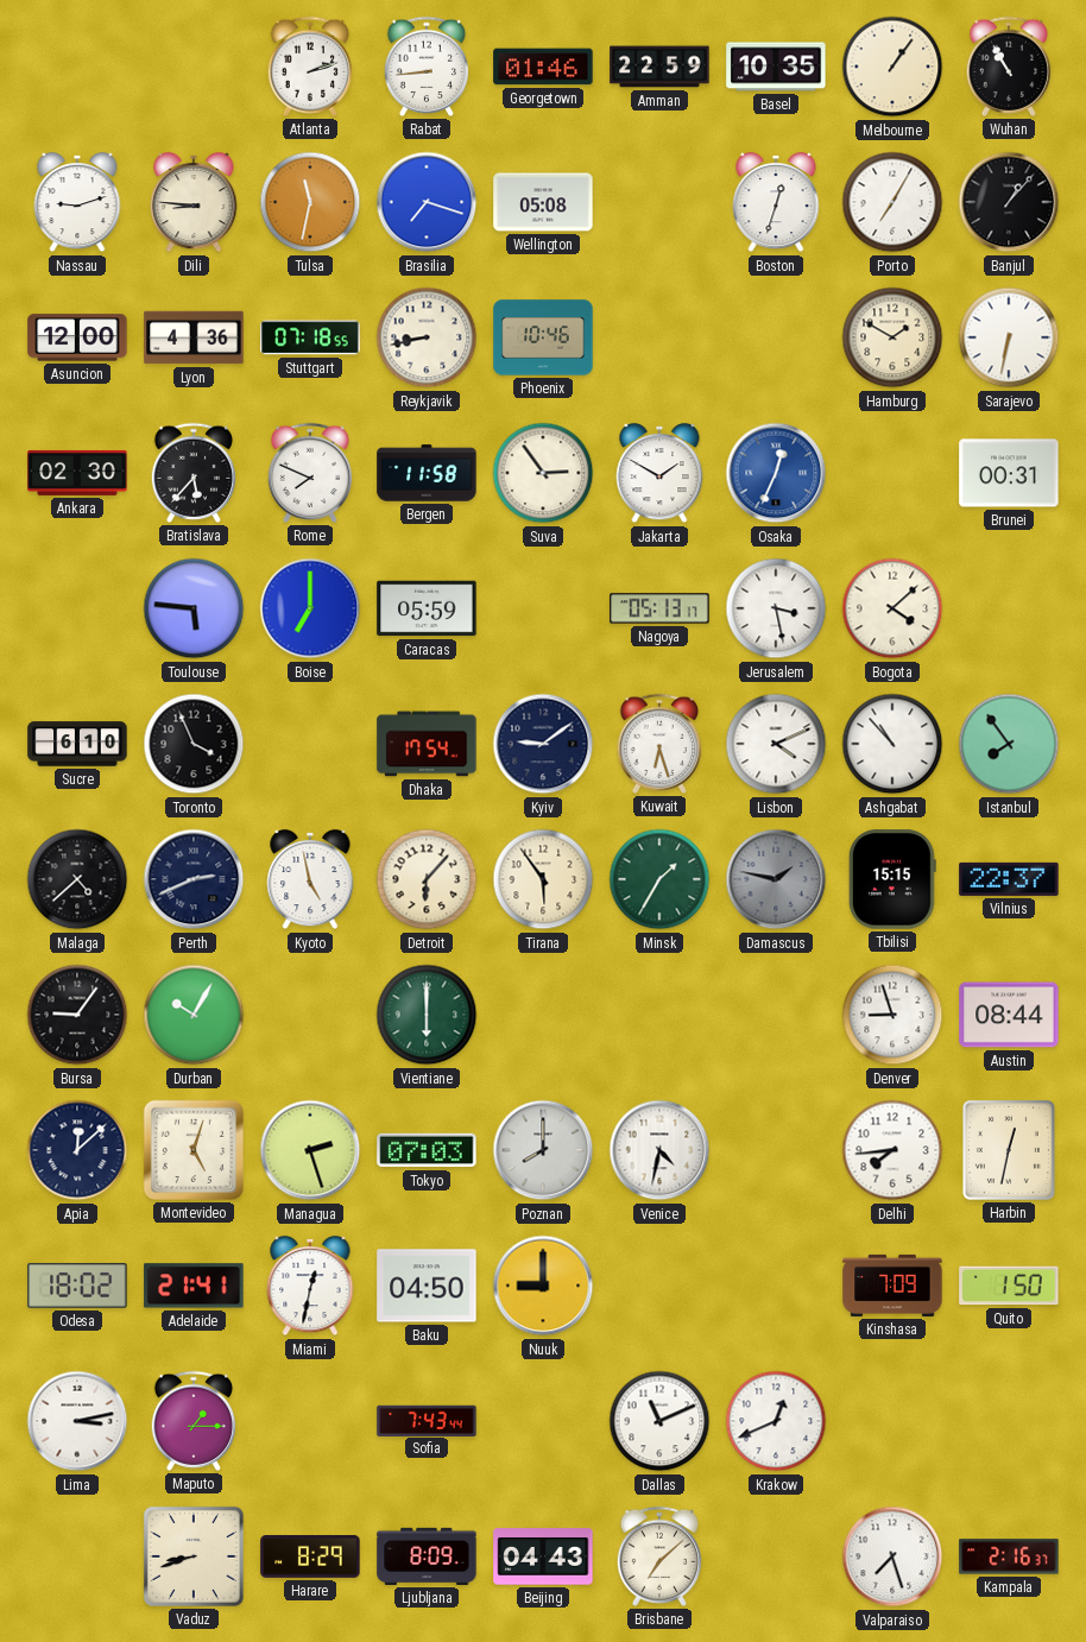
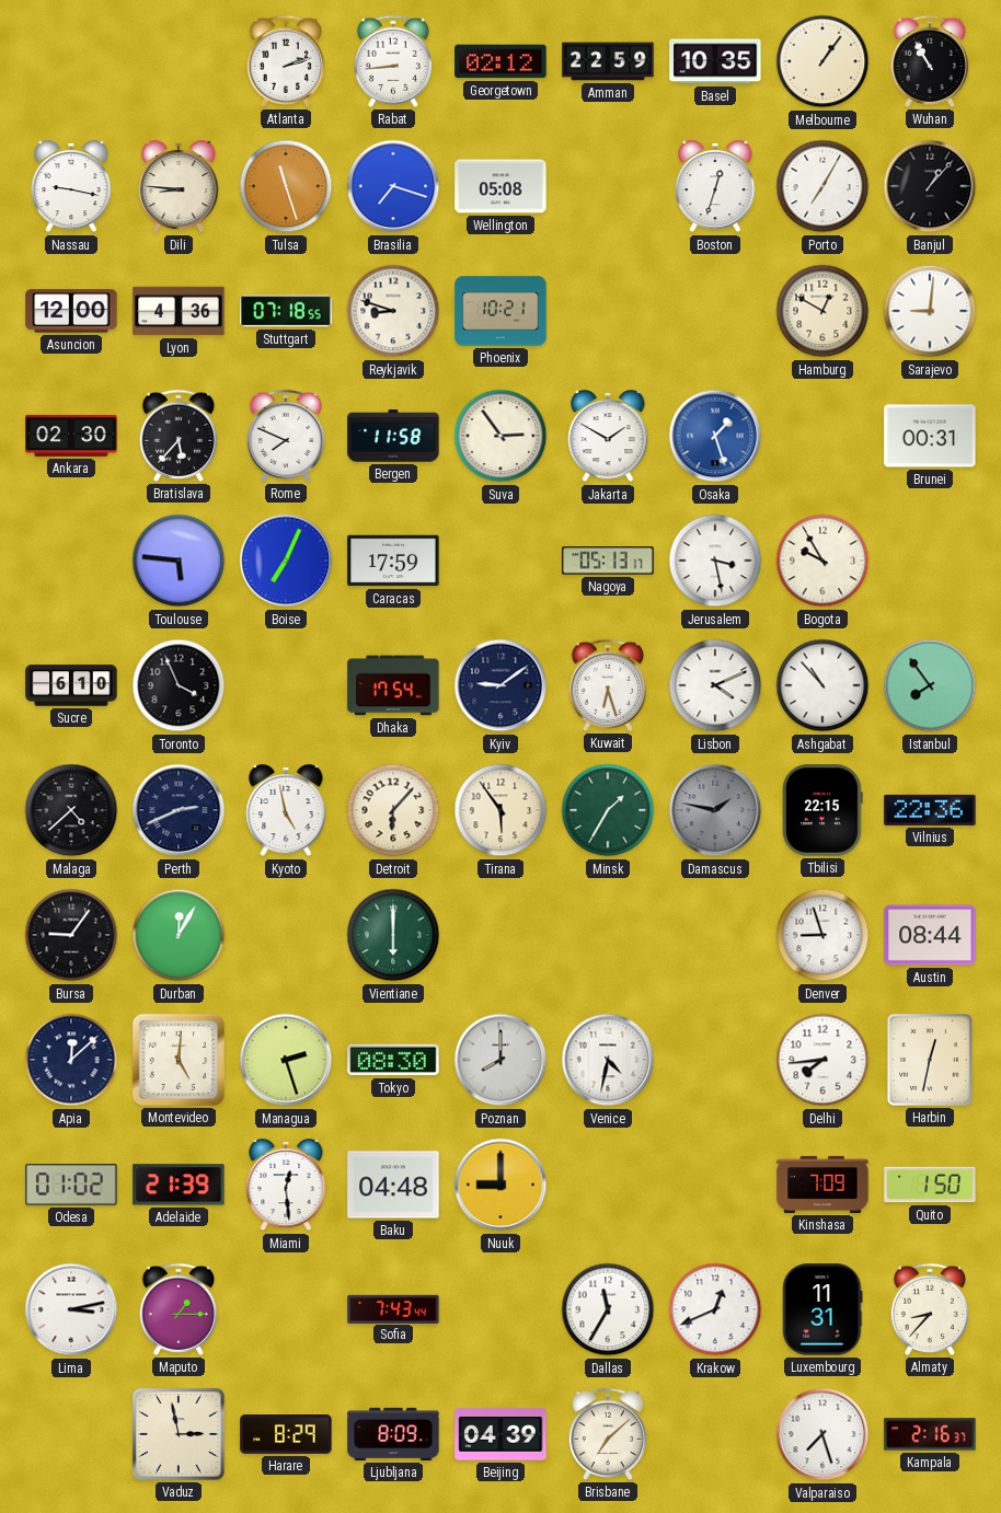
Georgetown: 01:46 -> 02:12 (500, 61)
Nassau: 9:12 -> 9:17 (71, 186)
Tulsa: 11:32 -> 11:27 (286, 186)
Reykjavik: 8:43 -> 8:48 (393, 311)
Phoenix: 10:46 -> 10:21 (500, 311)
Hamburg: 1:50 -> 12:50 (822, 311)
Sarajevo: 6:32 -> 9:01 (930, 311)
Osaka: 12:34 -> 1:27 (715, 436)
Boise: 7:00 -> 7:04 (286, 561)
Caracas: 05:59 -> 17:59 (393, 561)
Bogota: 4:08 -> 9:55 (822, 561)
Tbilisi: 15:15 -> 22:15 (822, 810)
Vilnius: 22:37 -> 22:36 (930, 810)
Durban: 10:05 -> 12:05 (179, 935)
Montevideo: 5:03 -> 5:01 (179, 1060)
Tokyo: 07:03 -> 08:30 (393, 1060)
Odesa: 18:02 -> 01:02 (71, 1185)
Adelaide: 21:41 -> 21:39 (179, 1185)
Miami: 12:32 -> 12:29 (286, 1185)
Baku: 04:50 -> 04:48 (393, 1185)
Dallas: 11:11 -> 11:35 (608, 1309)
Luxembourg: none -> 11:31 (822, 1309)
Almaty: none -> 8:37 (930, 1309)
Vaduz: 8:42 -> 2:58 (179, 1434)
Beijing: 04:43 -> 04:39 (500, 1434)
